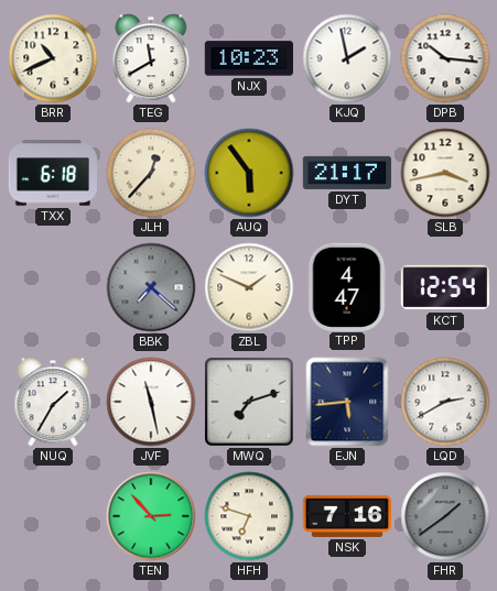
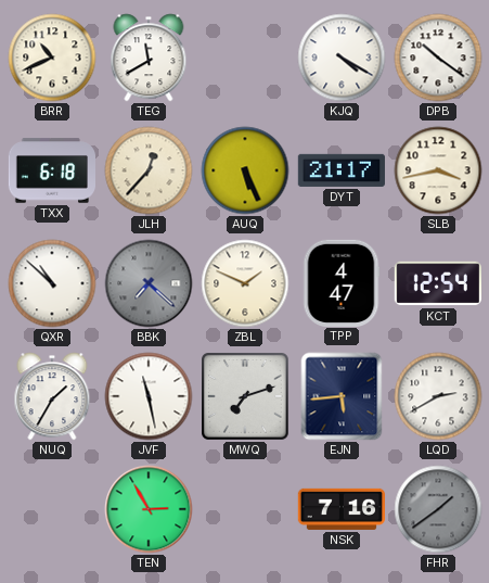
NJX: 10:23 -> none (249, 58)
KJQ: 1:58 -> 4:20 (342, 58)
DPB: 10:16 -> 10:21 (438, 58)
AUQ: 5:54 -> 5:26 (245, 170)
QXR: none -> 10:52 (52, 283)
TEN: 2:53 -> 2:55 (149, 509)
HFH: 6:48 -> none (249, 516)
